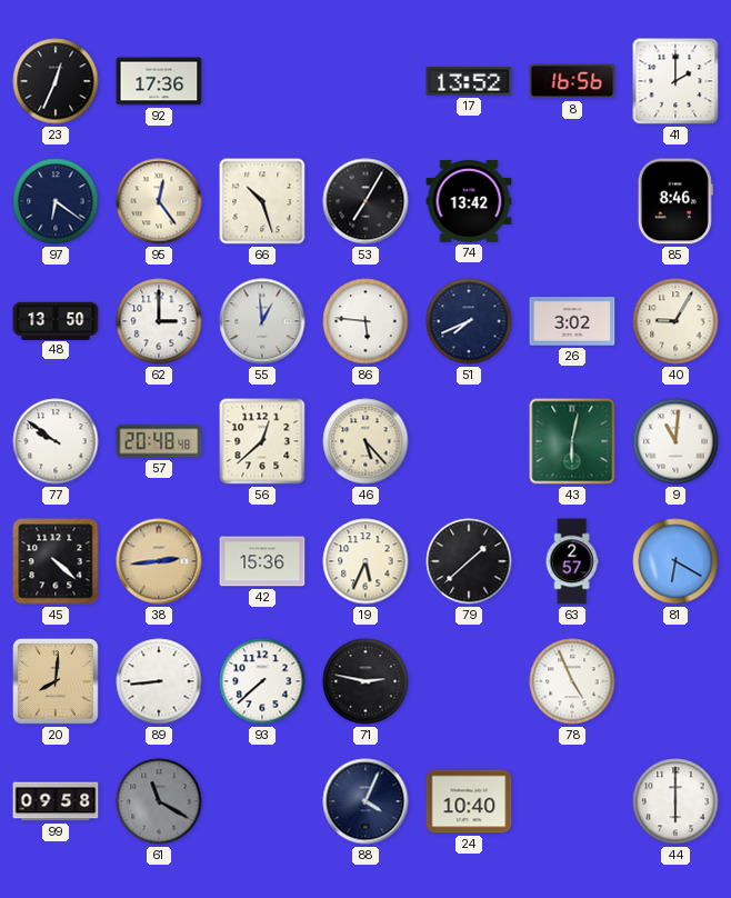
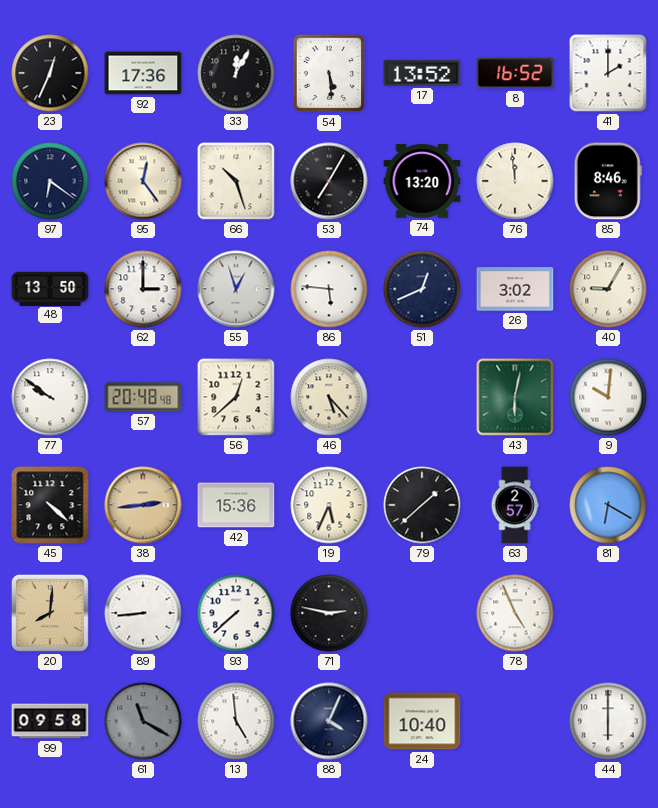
33: none -> 12:05 (236, 73)
54: none -> 5:29 (329, 73)
8: 16:56 -> 16:52 (515, 73)
74: 13:42 -> 13:20 (422, 181)
76: none -> 11:59 (515, 181)
55: 12:59 -> 12:57 (236, 289)
51: 7:41 -> 12:41 (422, 289)
9: 11:01 -> 10:01 (608, 397)
13: none -> 4:59 (236, 721)
